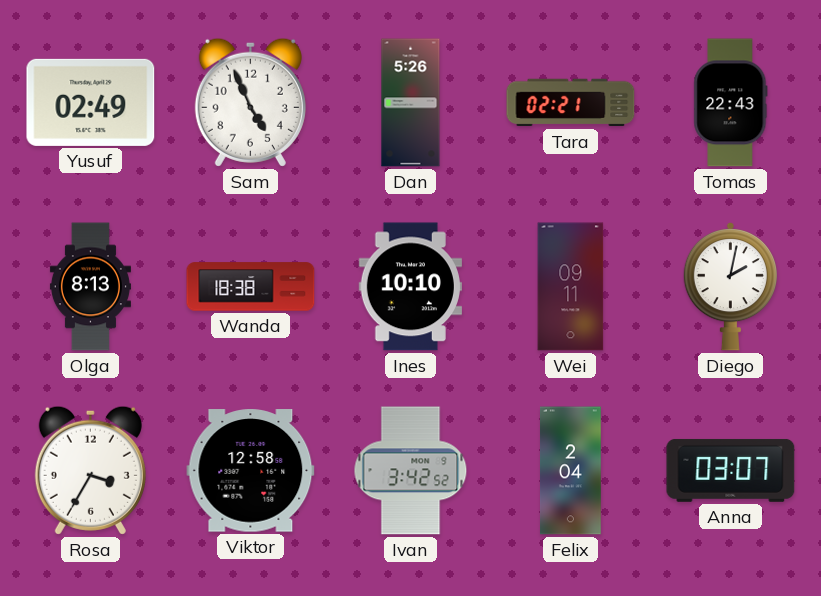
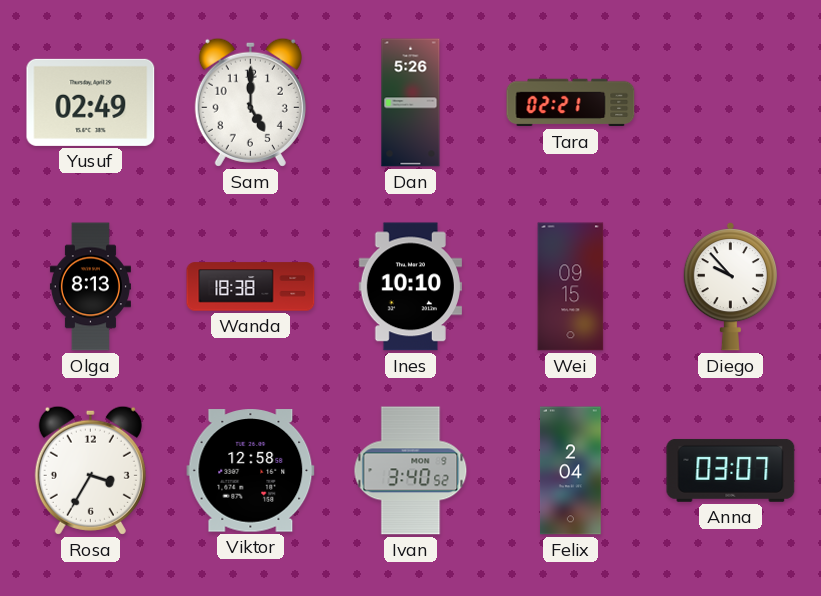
Sam: 4:56 -> 5:00 (250, 102)
Tomas: 22:43 -> none (731, 103)
Wei: 09:11 -> 09:15 (571, 287)
Diego: 2:02 -> 9:53 (730, 287)
Ivan: 3:42 -> 3:40 (411, 471)
